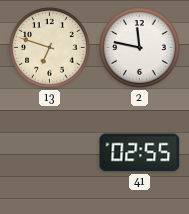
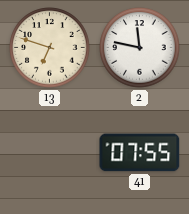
41: 02:55 -> 07:55 (140, 153)
